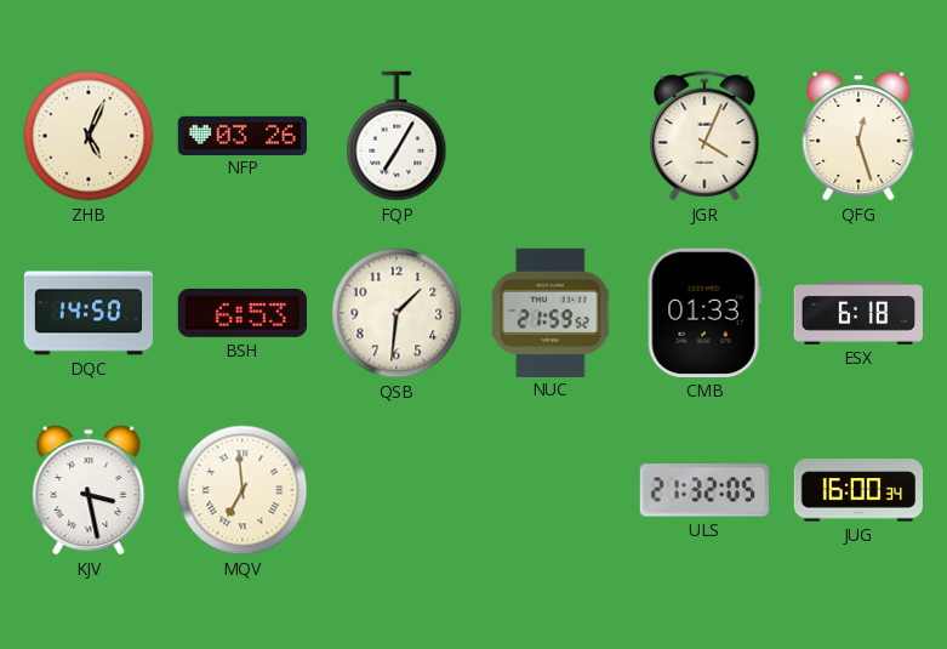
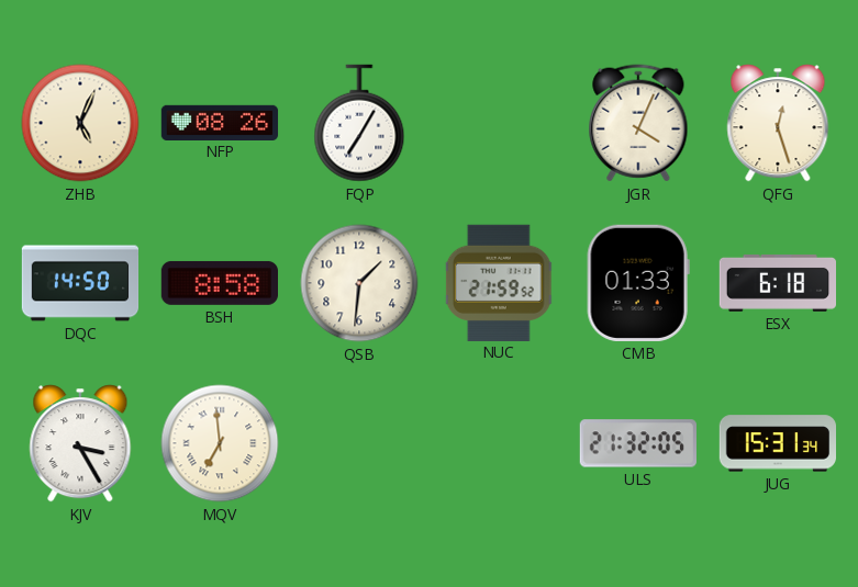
NFP: 03:26 -> 08:26 (220, 122)
BSH: 6:53 -> 8:58 (219, 283)
KJV: 3:28 -> 3:25 (80, 443)
JUG: 16:00 -> 15:31 (777, 443)
